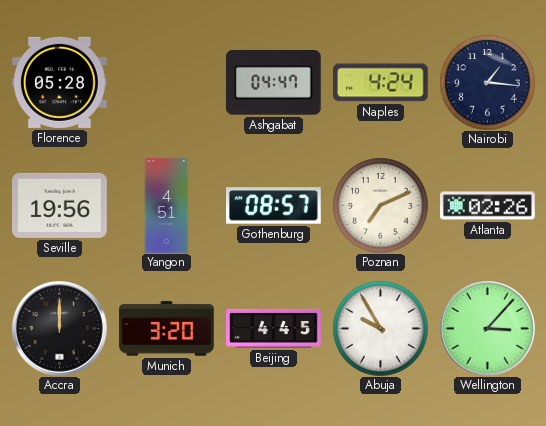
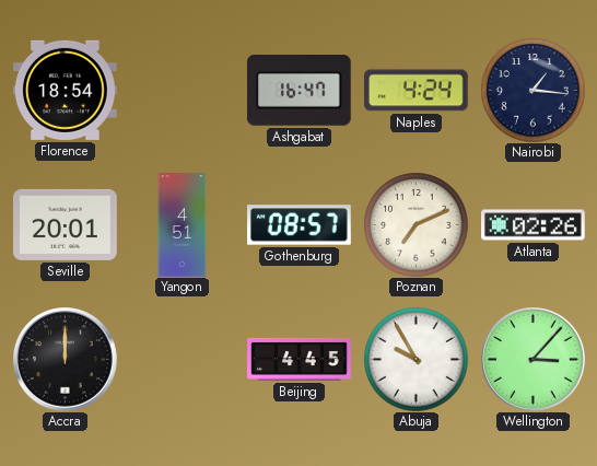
Florence: 05:28 -> 18:54 (66, 90)
Ashgabat: 04:47 -> 16:47 (298, 91)
Seville: 19:56 -> 20:01 (66, 224)
Munich: 3:20 -> none (167, 329)
